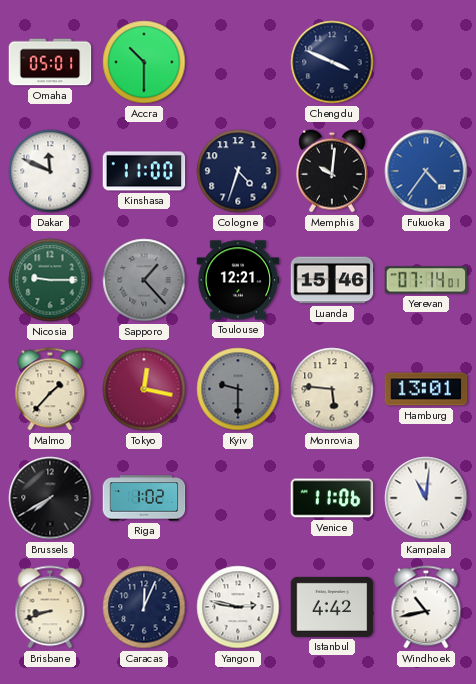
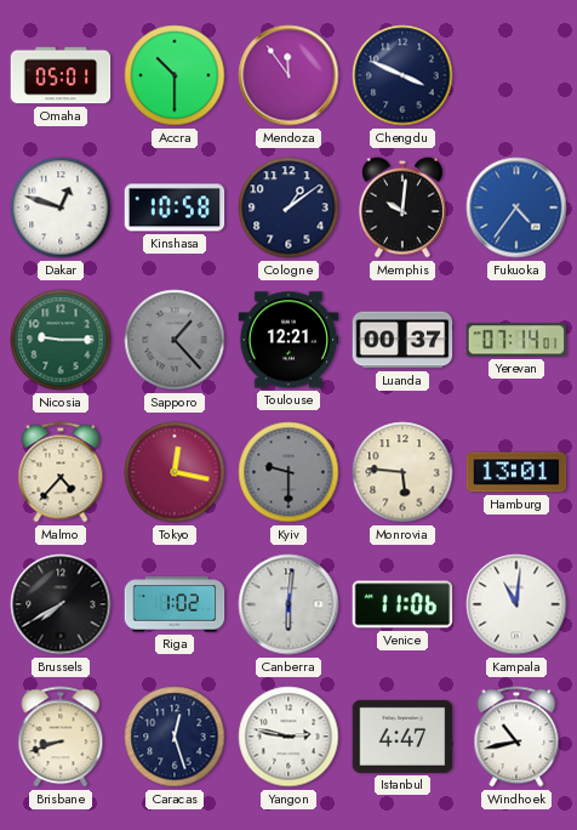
Mendoza: none -> 11:54 (288, 75)
Dakar: 11:49 -> 12:48 (61, 207)
Kinshasa: 11:00 -> 10:58 (175, 207)
Cologne: 4:33 -> 1:09 (288, 207)
Luanda: 15:46 -> 00:37 (402, 340)
Malmo: 1:37 -> 4:37 (61, 472)
Canberra: none -> 6:01 (288, 604)
Caracas: 12:04 -> 12:27 (175, 737)
Istanbul: 4:42 -> 4:47 (402, 737)
